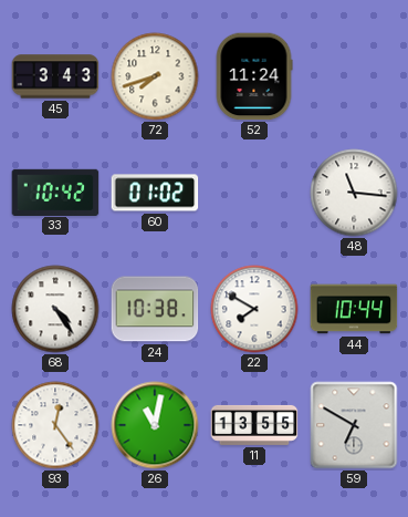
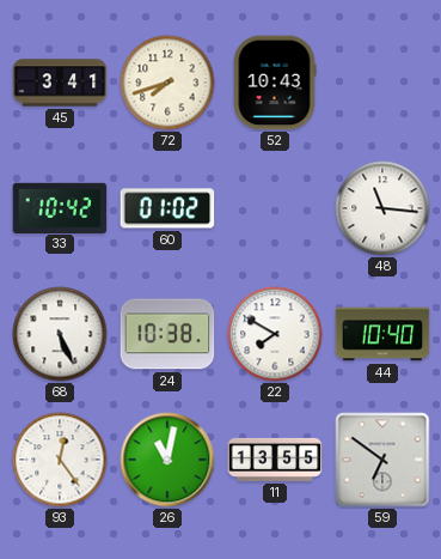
45: 3:43 -> 3:41 (60, 83)
52: 11:24 -> 10:43 (275, 83)
68: 4:24 -> 5:26 (60, 334)
44: 10:44 -> 10:40 (382, 334)
59: 6:50 -> 6:51 (382, 460)
